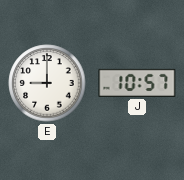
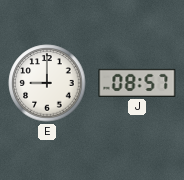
J: 10:57 -> 08:57 (137, 83)
